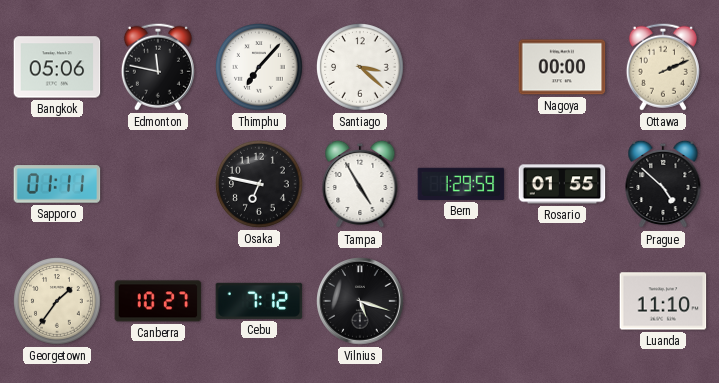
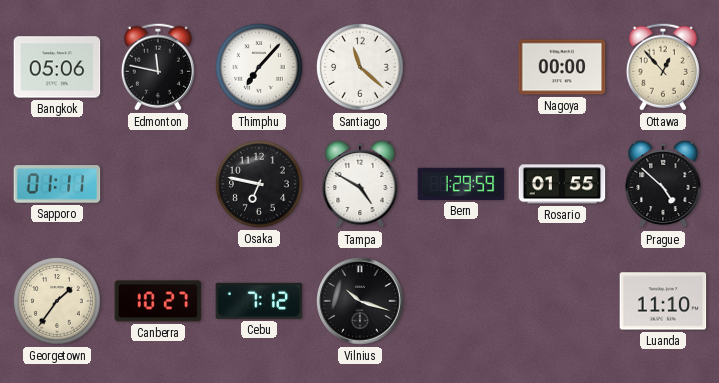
Santiago: 3:22 -> 11:22 (361, 68)
Ottawa: 2:11 -> 12:53 (663, 67)
Tampa: 4:55 -> 4:50 (360, 184)
Vilnius: 5:18 -> 10:18 (360, 301)
